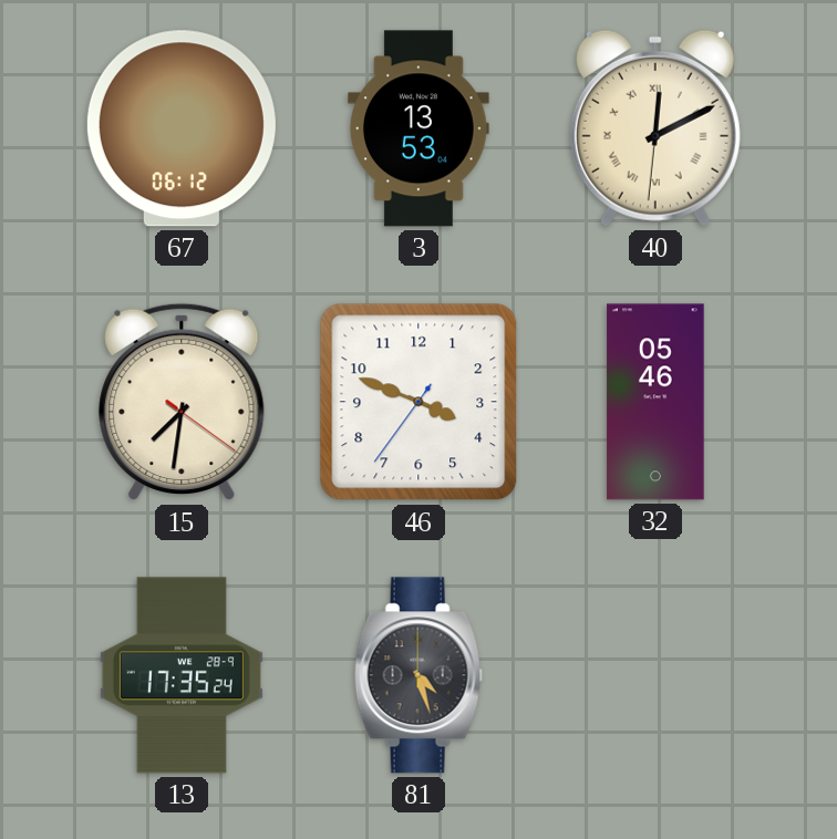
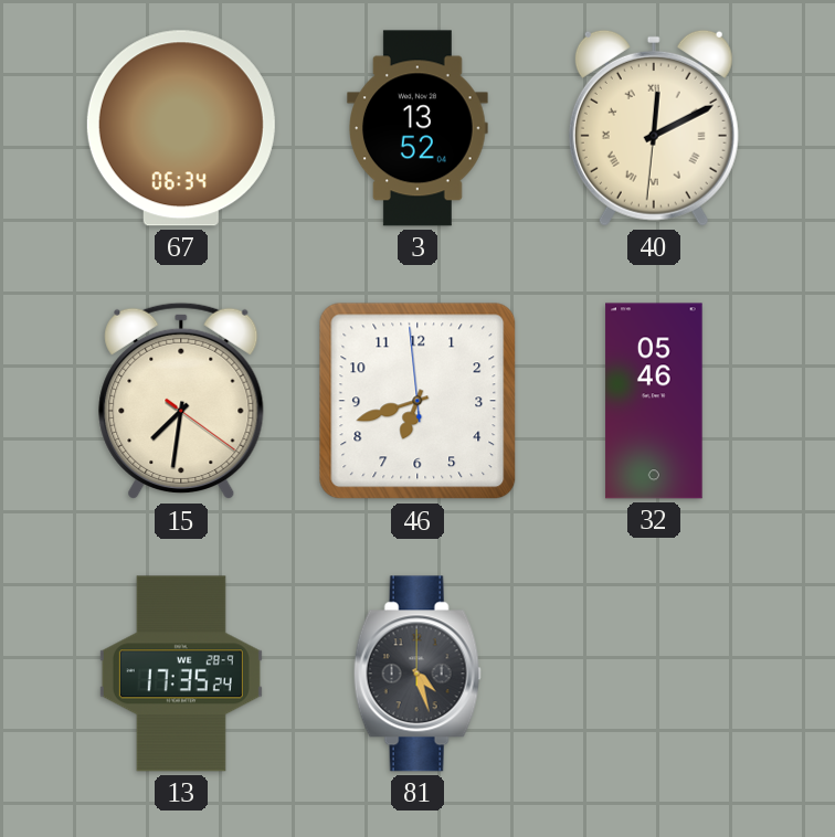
67: 06:12 -> 06:34 (181, 128)
3: 13:53 -> 13:52 (417, 128)
46: 3:48 -> 6:41 (417, 401)
